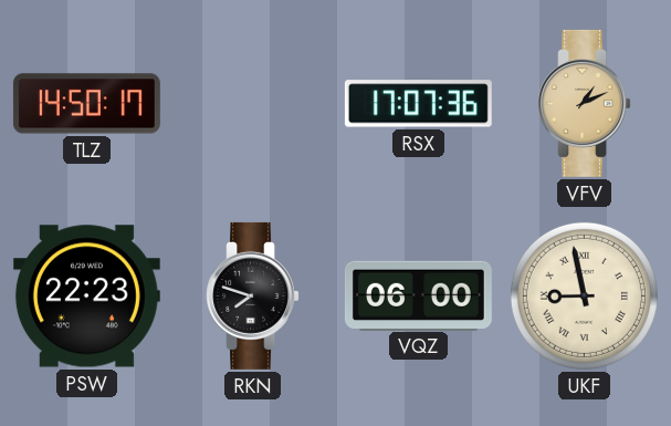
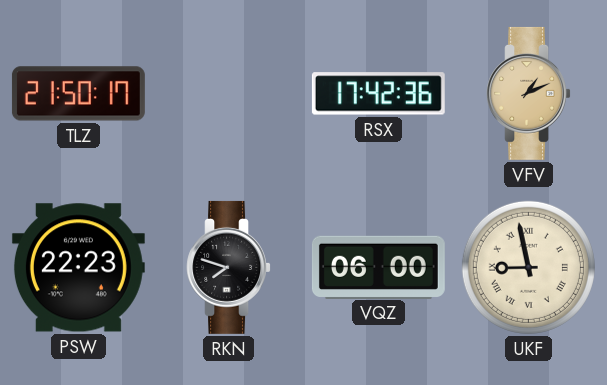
TLZ: 14:50 -> 21:50 (78, 94)
RSX: 17:07 -> 17:42 (378, 94)
